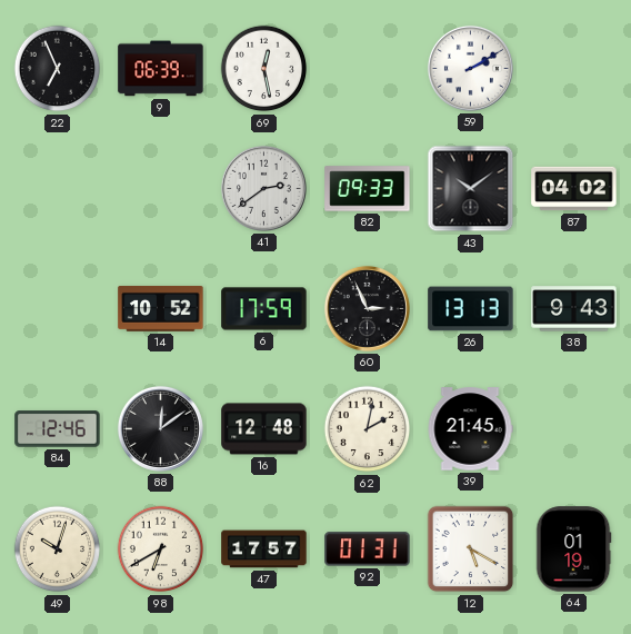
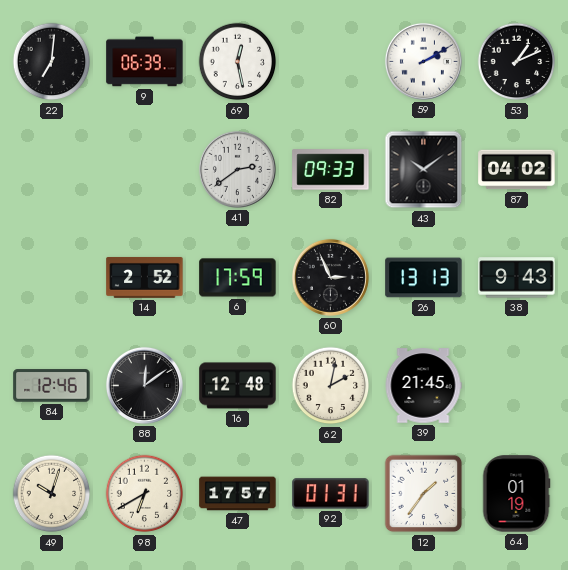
22: 6:56 -> 7:01 (52, 62)
53: none -> 1:11 (517, 62)
14: 10:52 -> 2:52 (145, 277)
12: 5:20 -> 1:36 (424, 494)
